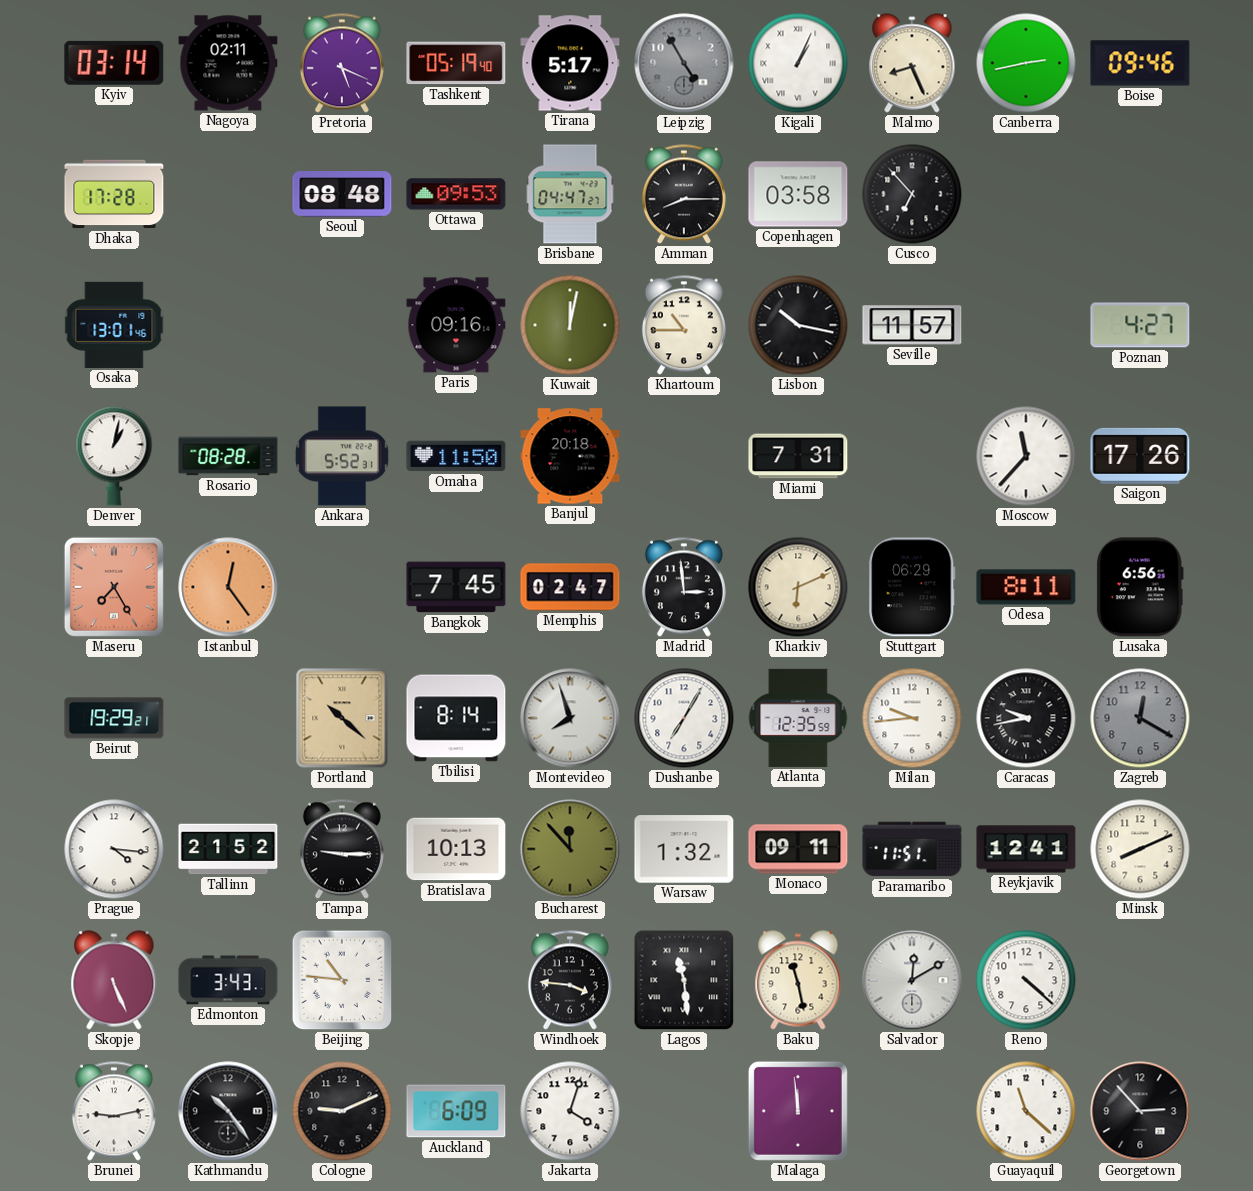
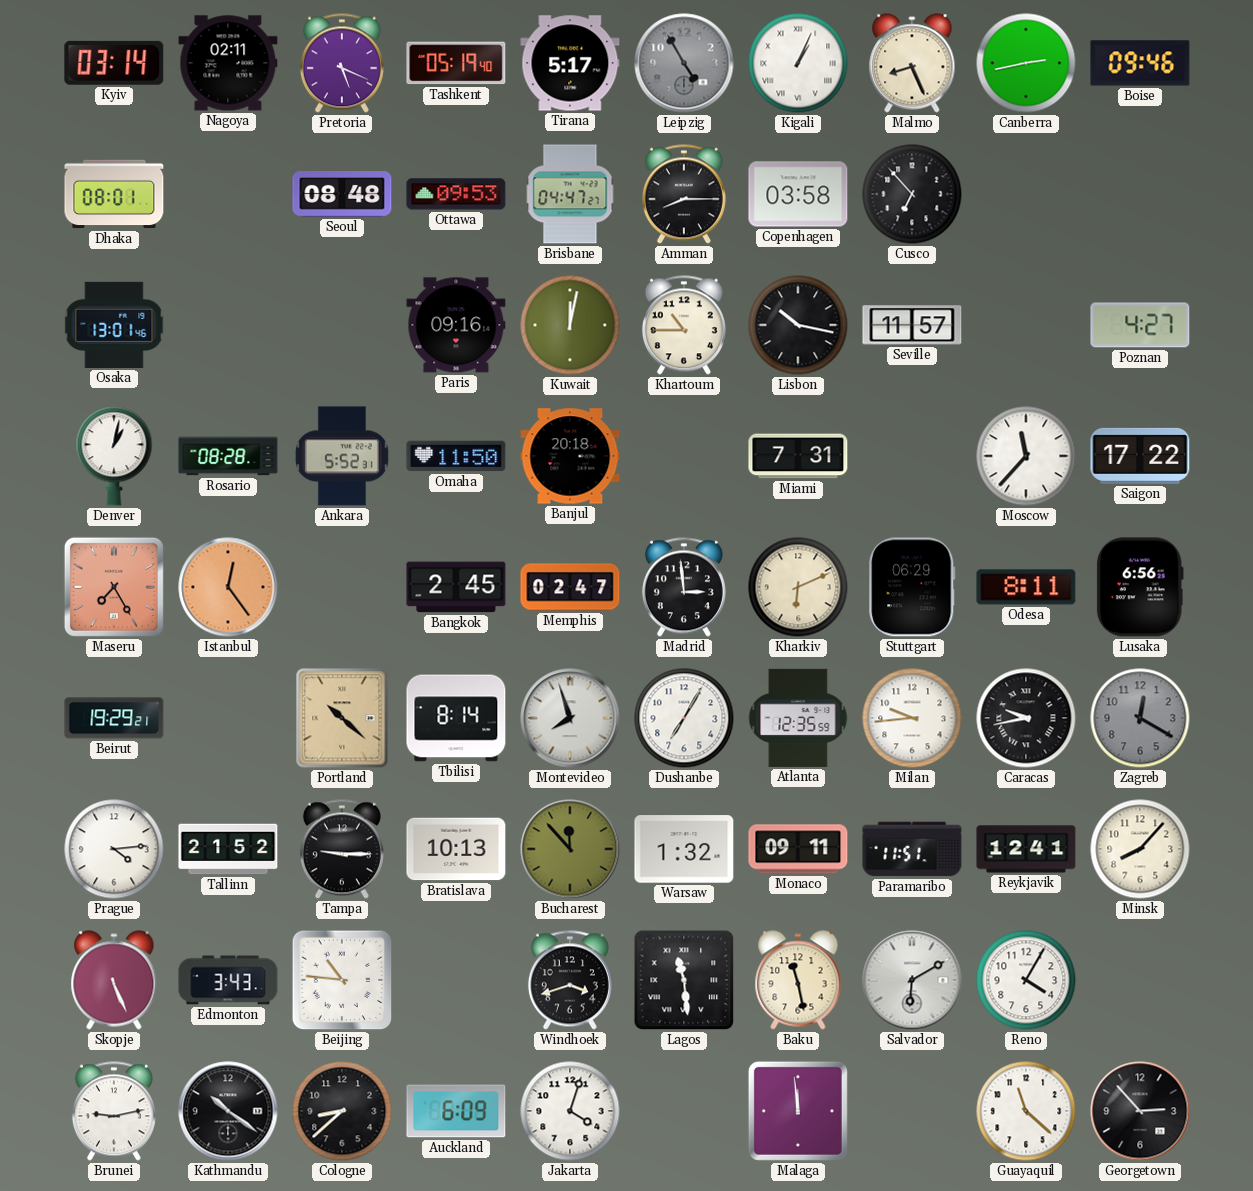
Dhaka: 17:28 -> 08:01 (114, 194)
Saigon: 17:26 -> 17:22 (1140, 456)
Bangkok: 7:45 -> 2:45 (456, 587)
Prague: 4:16 -> 4:14 (114, 849)
Minsk: 8:11 -> 8:07 (1140, 849)
Windhoek: 3:46 -> 3:42 (570, 980)
Salvador: 12:10 -> 6:10 (912, 980)
Reno: 4:22 -> 4:05 (1026, 980)
Kathmandu: 10:24 -> 10:21 (228, 1111)
Cologne: 9:11 -> 8:38 (342, 1111)
